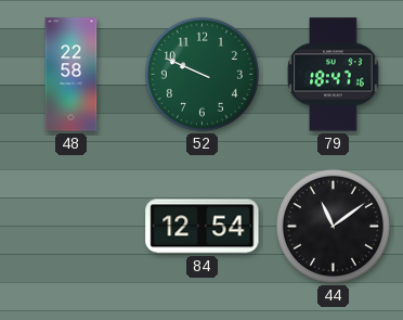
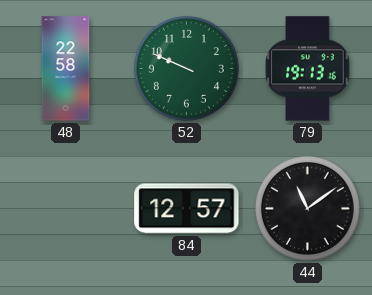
79: 18:47 -> 19:13 (308, 69)
84: 12:54 -> 12:57 (187, 209)
